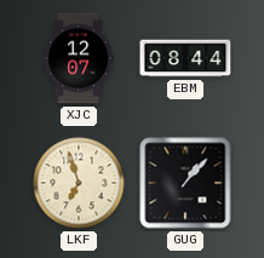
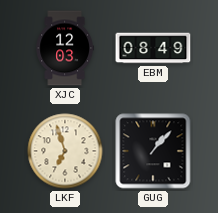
XJC: 12:07 -> 12:03 (65, 48)
EBM: 08:44 -> 08:49 (153, 48)
